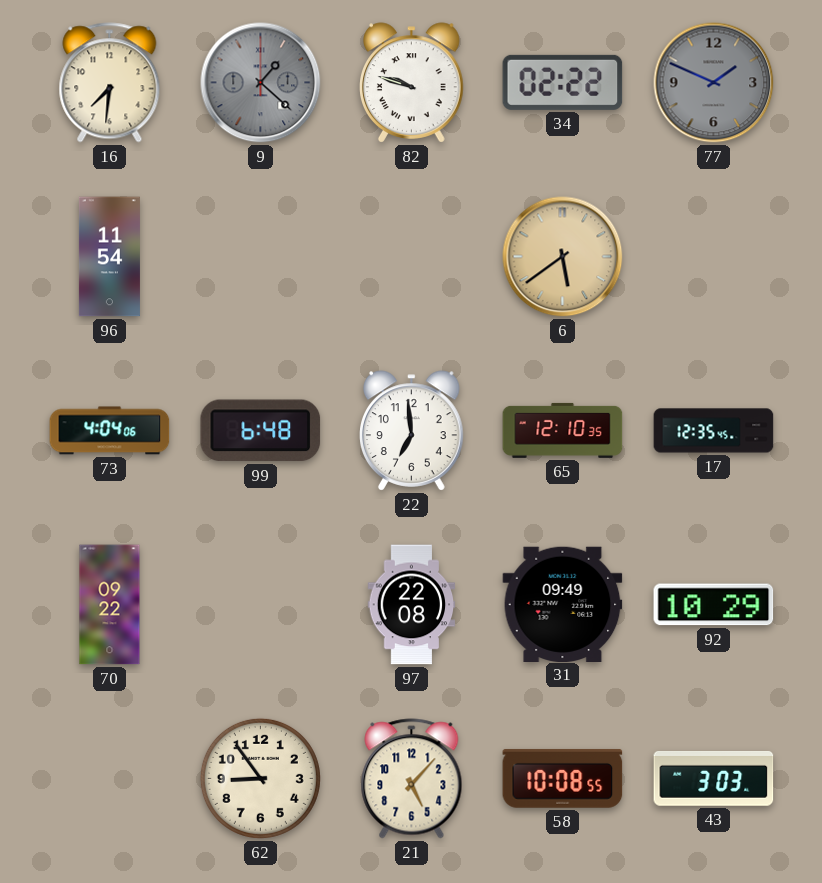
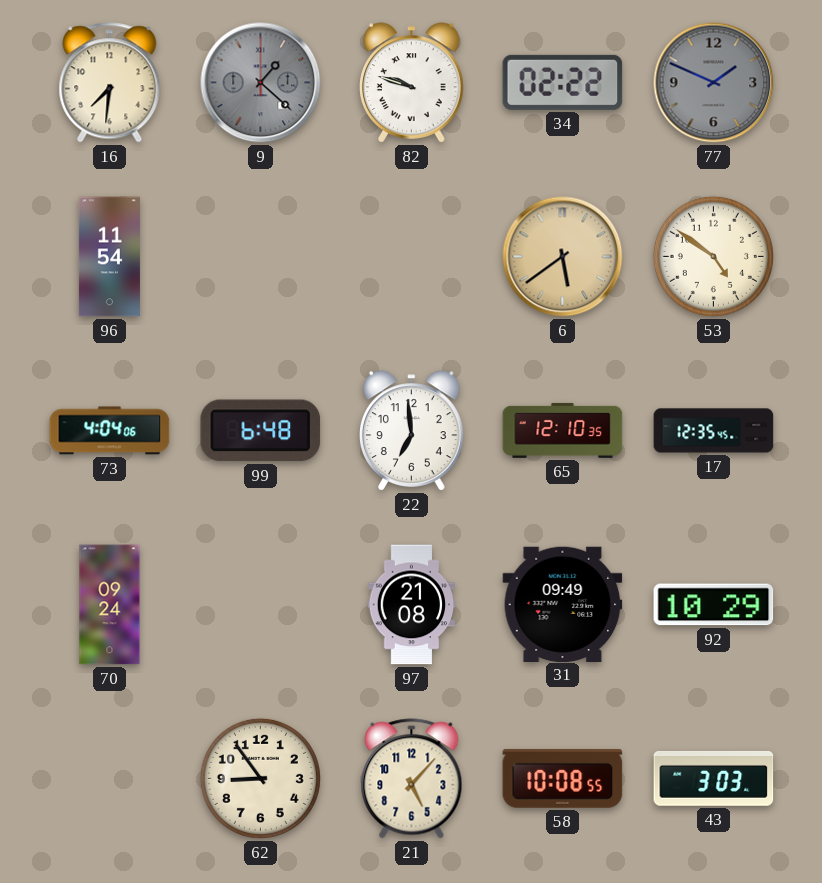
53: none -> 4:51 (713, 256)
70: 09:22 -> 09:24 (110, 605)
97: 22:08 -> 21:08 (412, 605)
